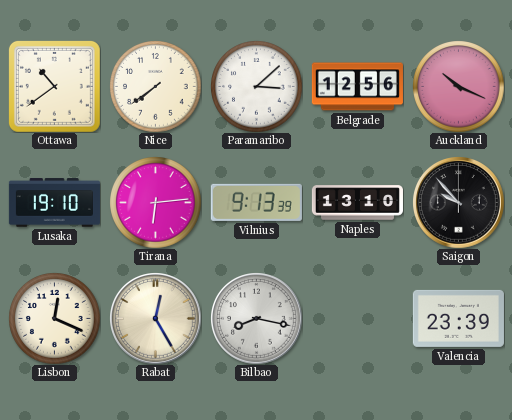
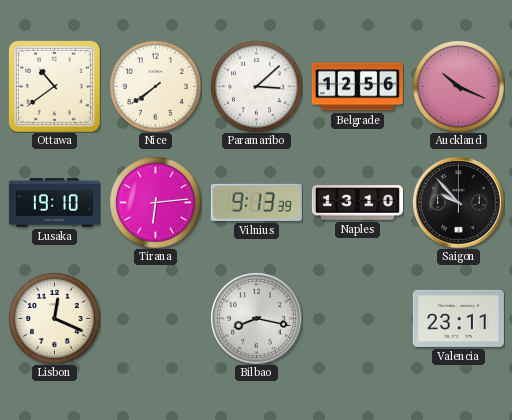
Rabat: 12:25 -> none (156, 319)
Valencia: 23:39 -> 23:11 (458, 318)
